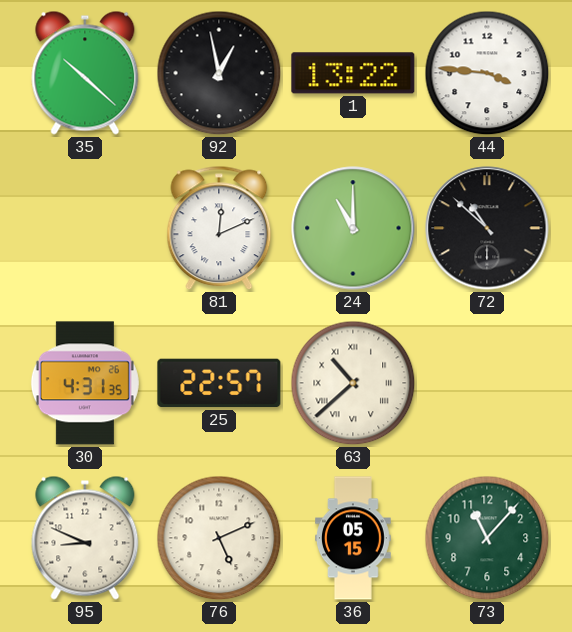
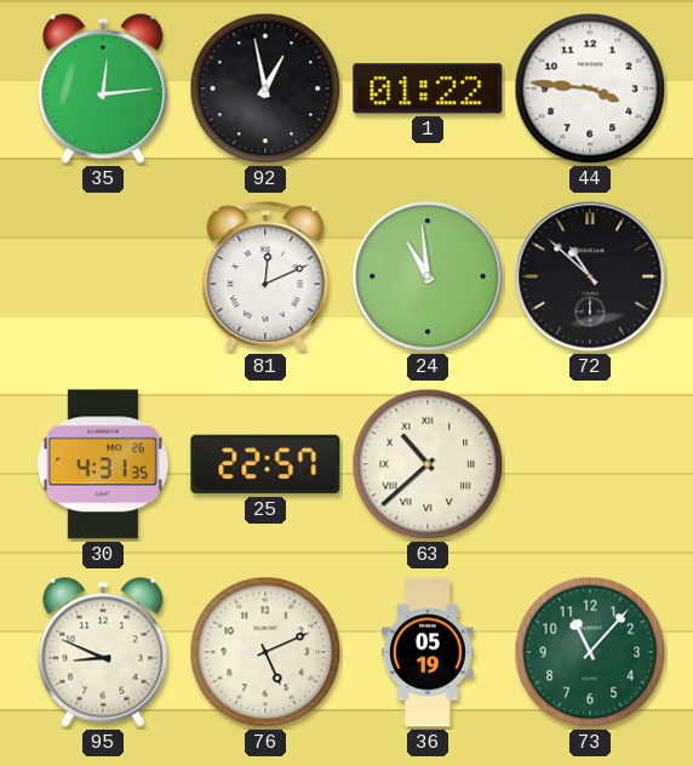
35: 10:22 -> 12:14 (103, 88)
1: 13:22 -> 01:22 (428, 88)
24: 11:00 -> 10:59 (428, 276)
36: 05:15 -> 05:19 (429, 652)
